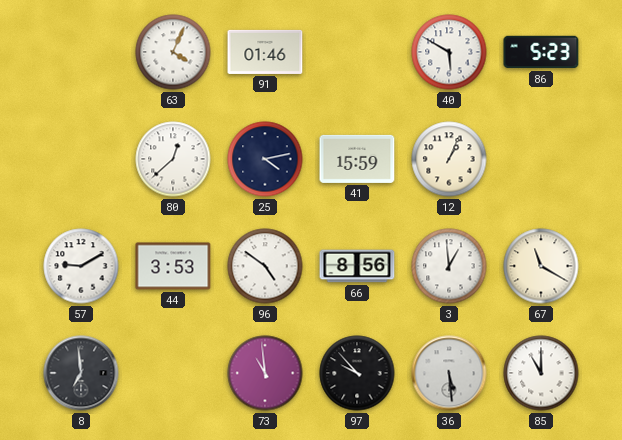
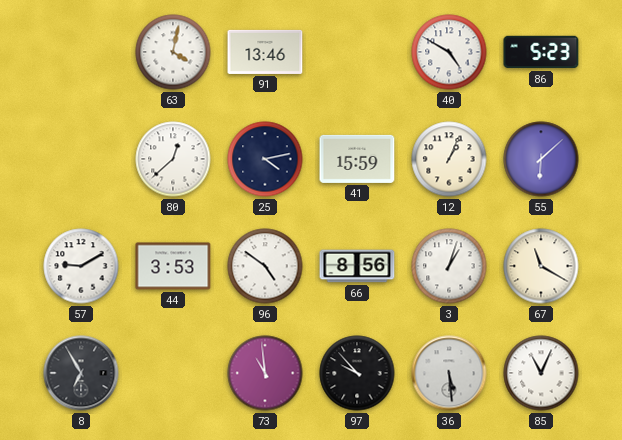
63: 4:04 -> 4:02 (173, 52)
91: 01:46 -> 13:46 (265, 52)
40: 5:50 -> 4:50 (449, 52)
55: none -> 6:08 (541, 159)
3: 12:59 -> 1:03 (449, 266)
8: 6:59 -> 6:55 (81, 373)
85: 11:00 -> 11:04 (541, 373)
